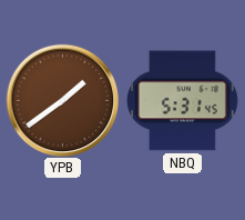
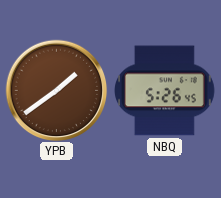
NBQ: 5:31 -> 5:26 (165, 91)
